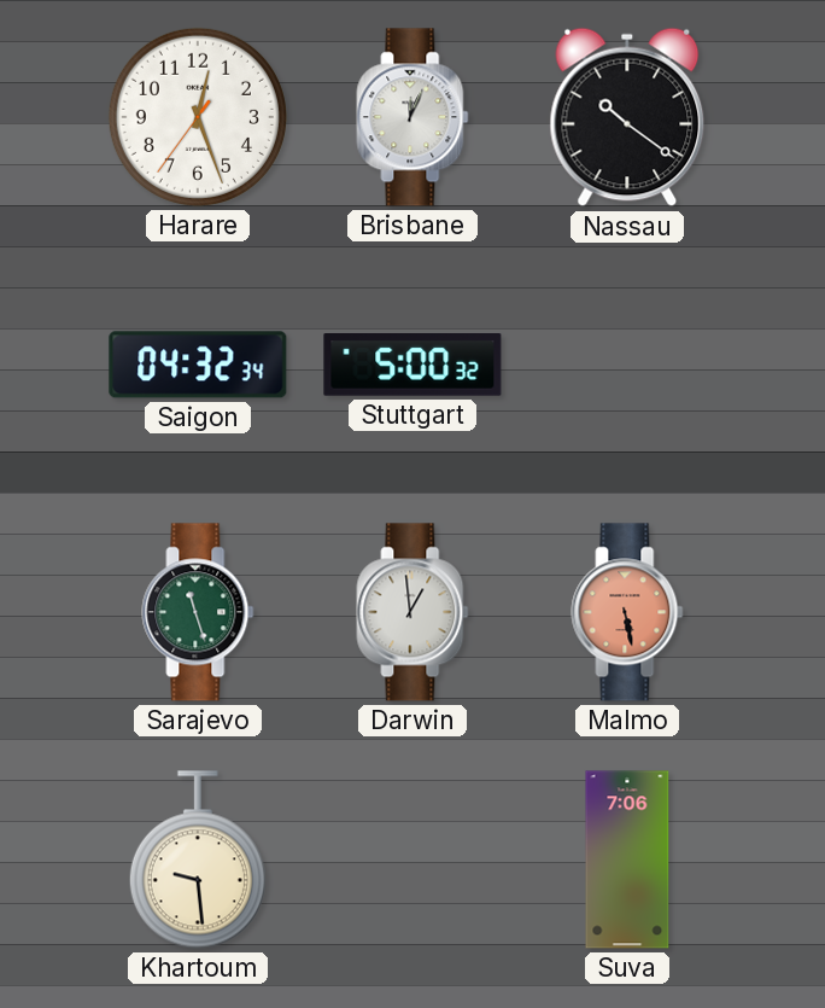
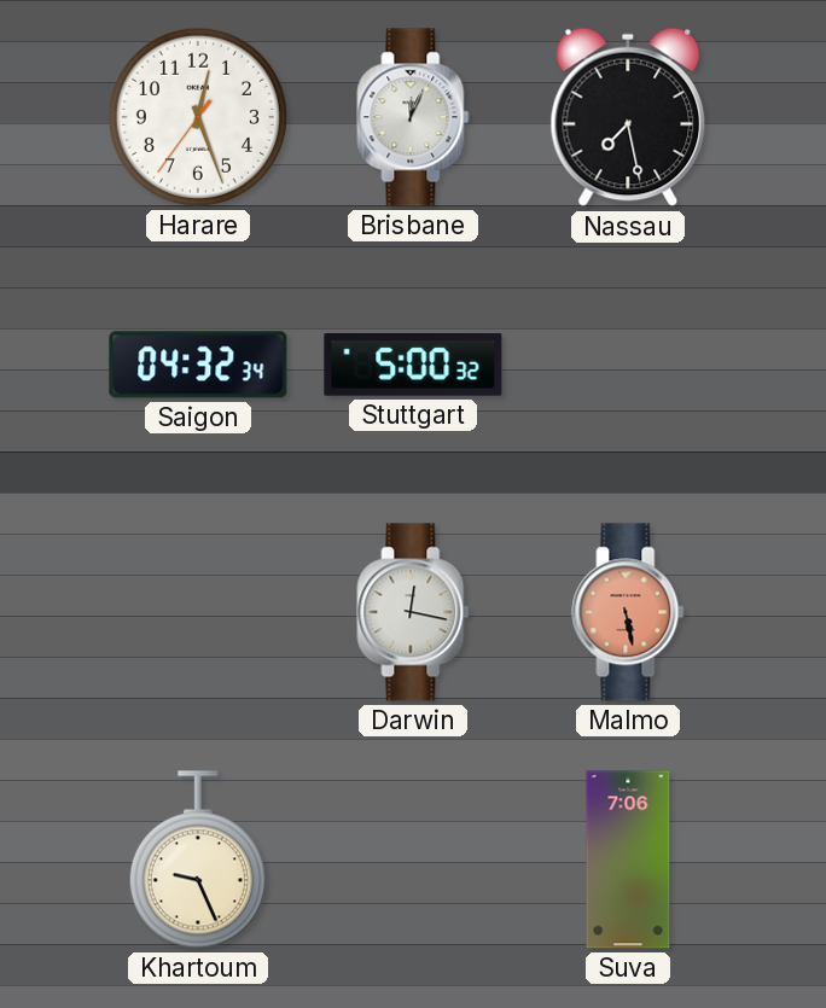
Nassau: 10:21 -> 7:28 (628, 117)
Sarajevo: 11:27 -> none (198, 612)
Darwin: 12:59 -> 12:17 (413, 612)
Khartoum: 9:29 -> 9:26 (198, 860)
